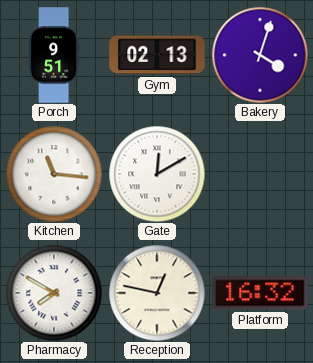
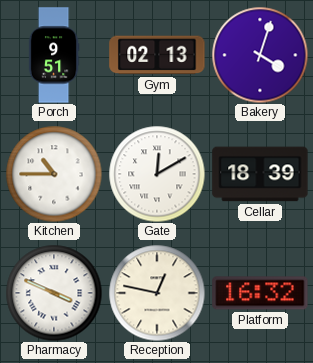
Kitchen: 11:16 -> 10:45 (54, 174)
Cellar: none -> 18:39 (260, 174)
Pharmacy: 7:50 -> 3:49 (54, 293)
